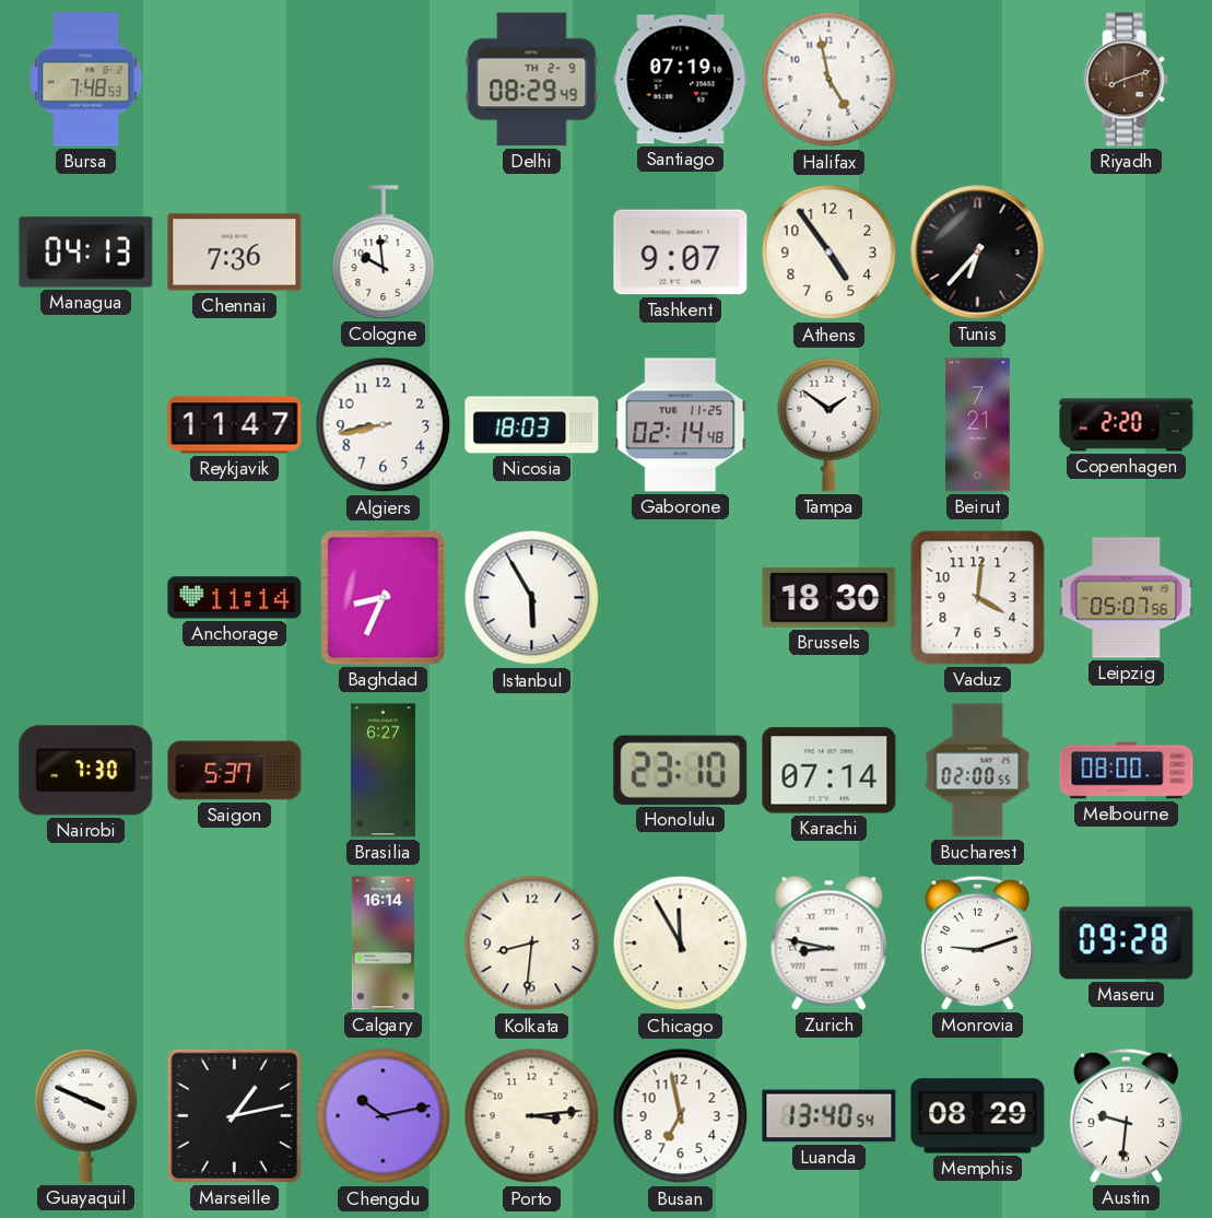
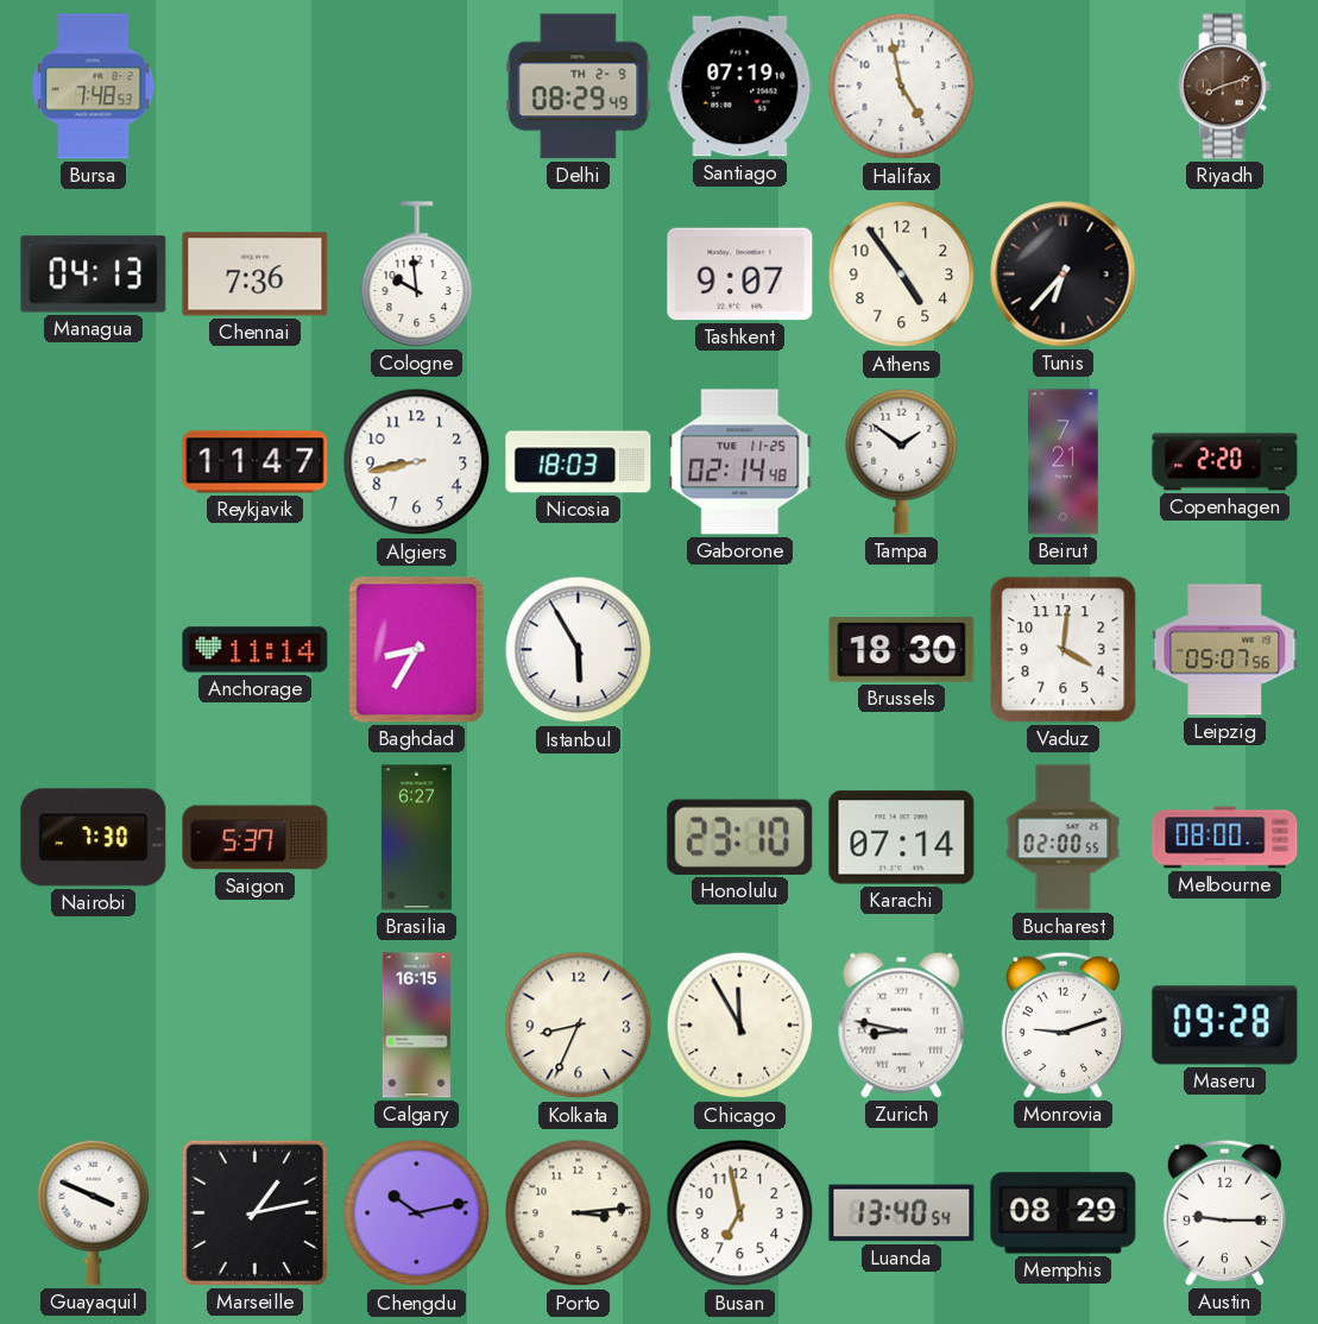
Baghdad: 8:34 -> 8:35 (417, 650)
Calgary: 16:14 -> 16:15 (416, 1026)
Kolkata: 8:31 -> 8:34 (579, 1026)
Austin: 9:31 -> 9:15 (1224, 1212)
